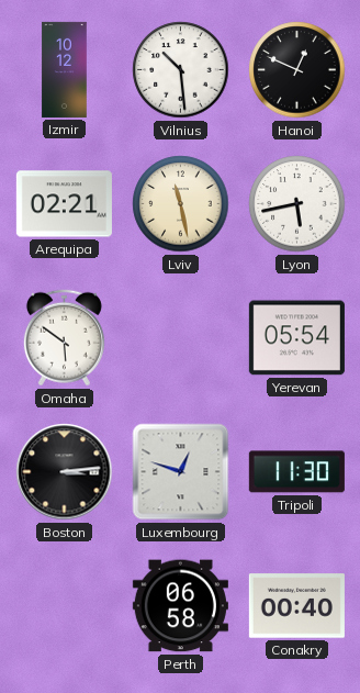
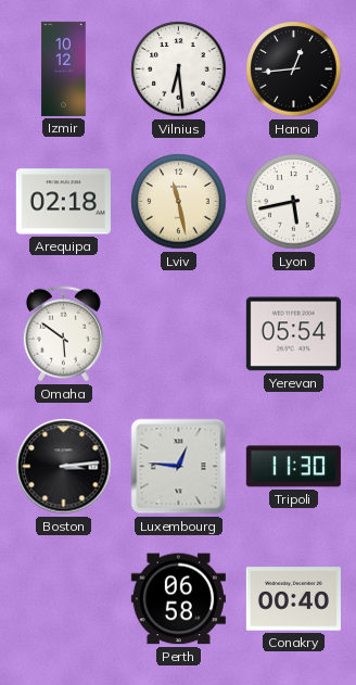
Vilnius: 10:29 -> 6:29 (179, 69)
Hanoi: 12:49 -> 12:44 (294, 69)
Arequipa: 02:21 -> 02:18 (63, 202)
Luxembourg: 12:48 -> 12:46 (179, 467)
